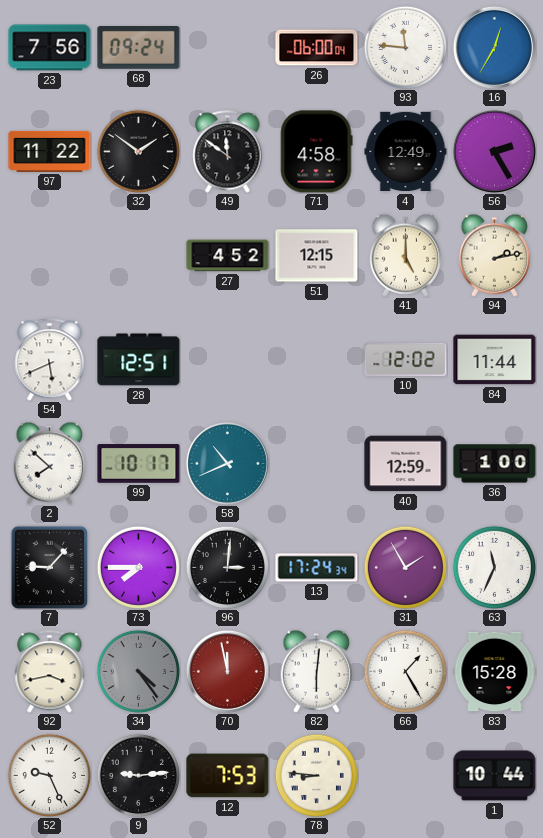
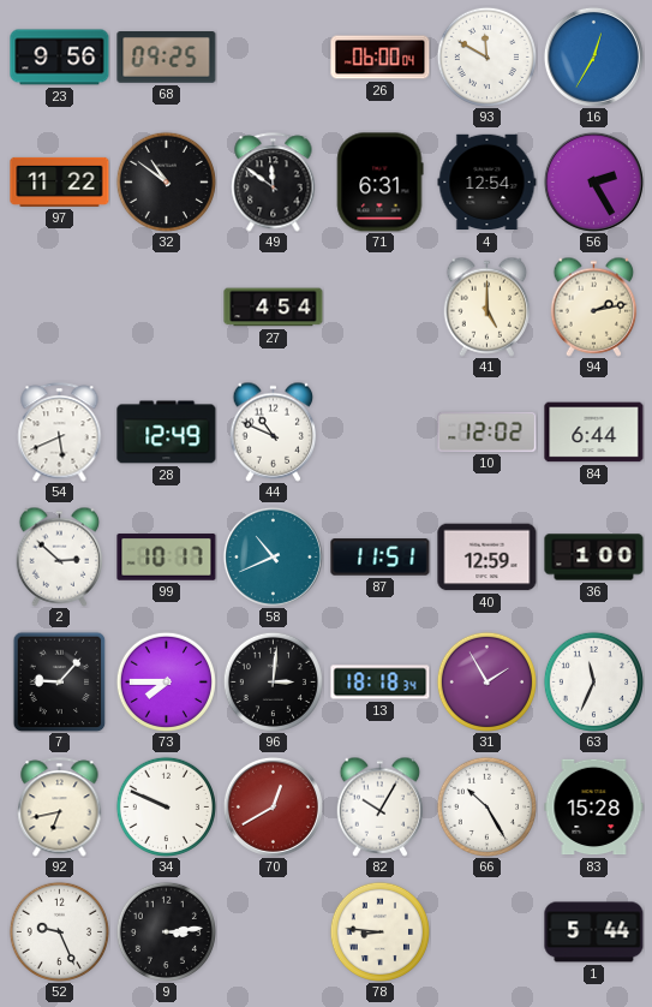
23: 7:56 -> 9:56 (60, 58)
68: 09:24 -> 09:25 (167, 58)
93: 11:46 -> 11:50 (486, 56)
32: 1:51 -> 10:51 (166, 181)
71: 4:58 -> 6:31 (379, 183)
4: 12:49 -> 12:54 (487, 183)
27: 4:52 -> 4:54 (274, 308)
51: 12:15 -> none (317, 256)
28: 12:51 -> 12:49 (167, 433)
44: none -> 10:49 (274, 431)
84: 11:44 -> 6:44 (594, 433)
2: 7:52 -> 2:52 (60, 556)
87: none -> 11:51 (381, 558)
13: 17:24 -> 18:18 (381, 683)
92: 3:43 -> 6:43 (60, 808)
34: 4:24 -> 9:49 (166, 806)
34 dial: grey -> white (166, 806)
70: 11:58 -> 12:40 (273, 806)
82: 6:01 -> 10:05 (381, 806)
66: 1:25 -> 10:25 (486, 806)
9: 9:14 -> 3:14 (166, 931)
12: 7:53 -> none (228, 776)
1: 10:44 -> 5:44 (594, 932)
